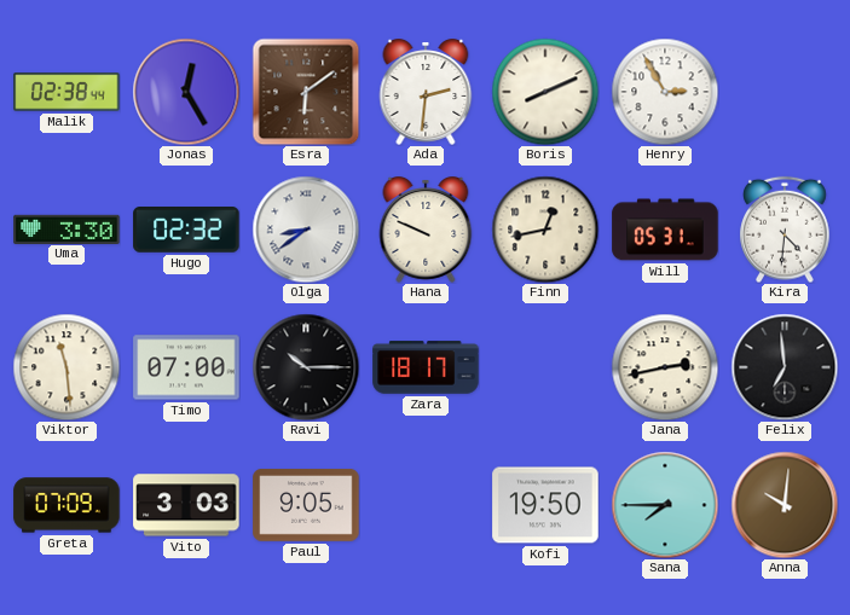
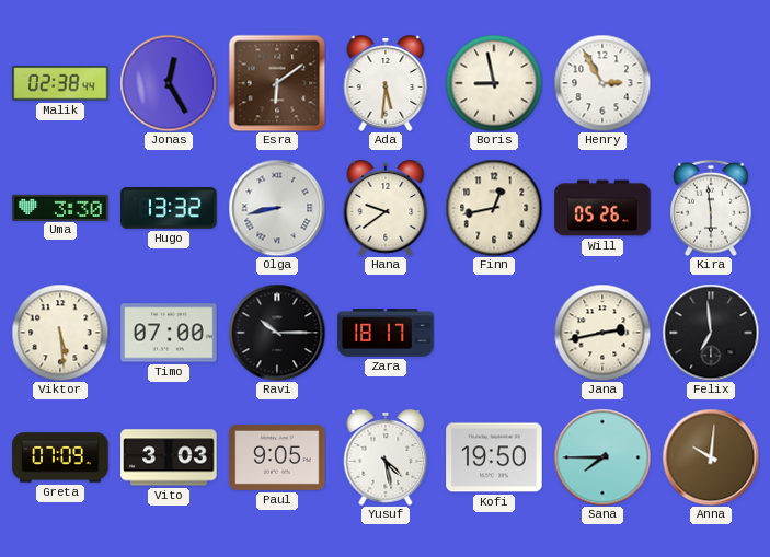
Ada: 2:31 -> 5:31 (386, 84)
Boris: 8:11 -> 8:58 (494, 83)
Hugo: 02:32 -> 13:32 (169, 209)
Olga: 8:39 -> 8:43 (277, 208)
Hana: 9:49 -> 9:39 (386, 209)
Will: 05:31 -> 05:26 (602, 208)
Kira: 4:31 -> 5:59 (711, 208)
Viktor: 11:29 -> 5:29 (60, 333)
Yusuf: none -> 4:28 (386, 459)
